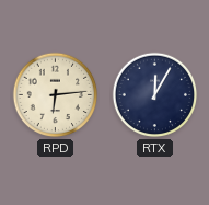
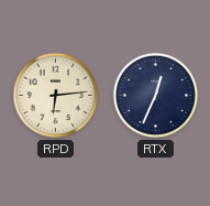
RTX: 12:05 -> 12:34 (156, 96)
